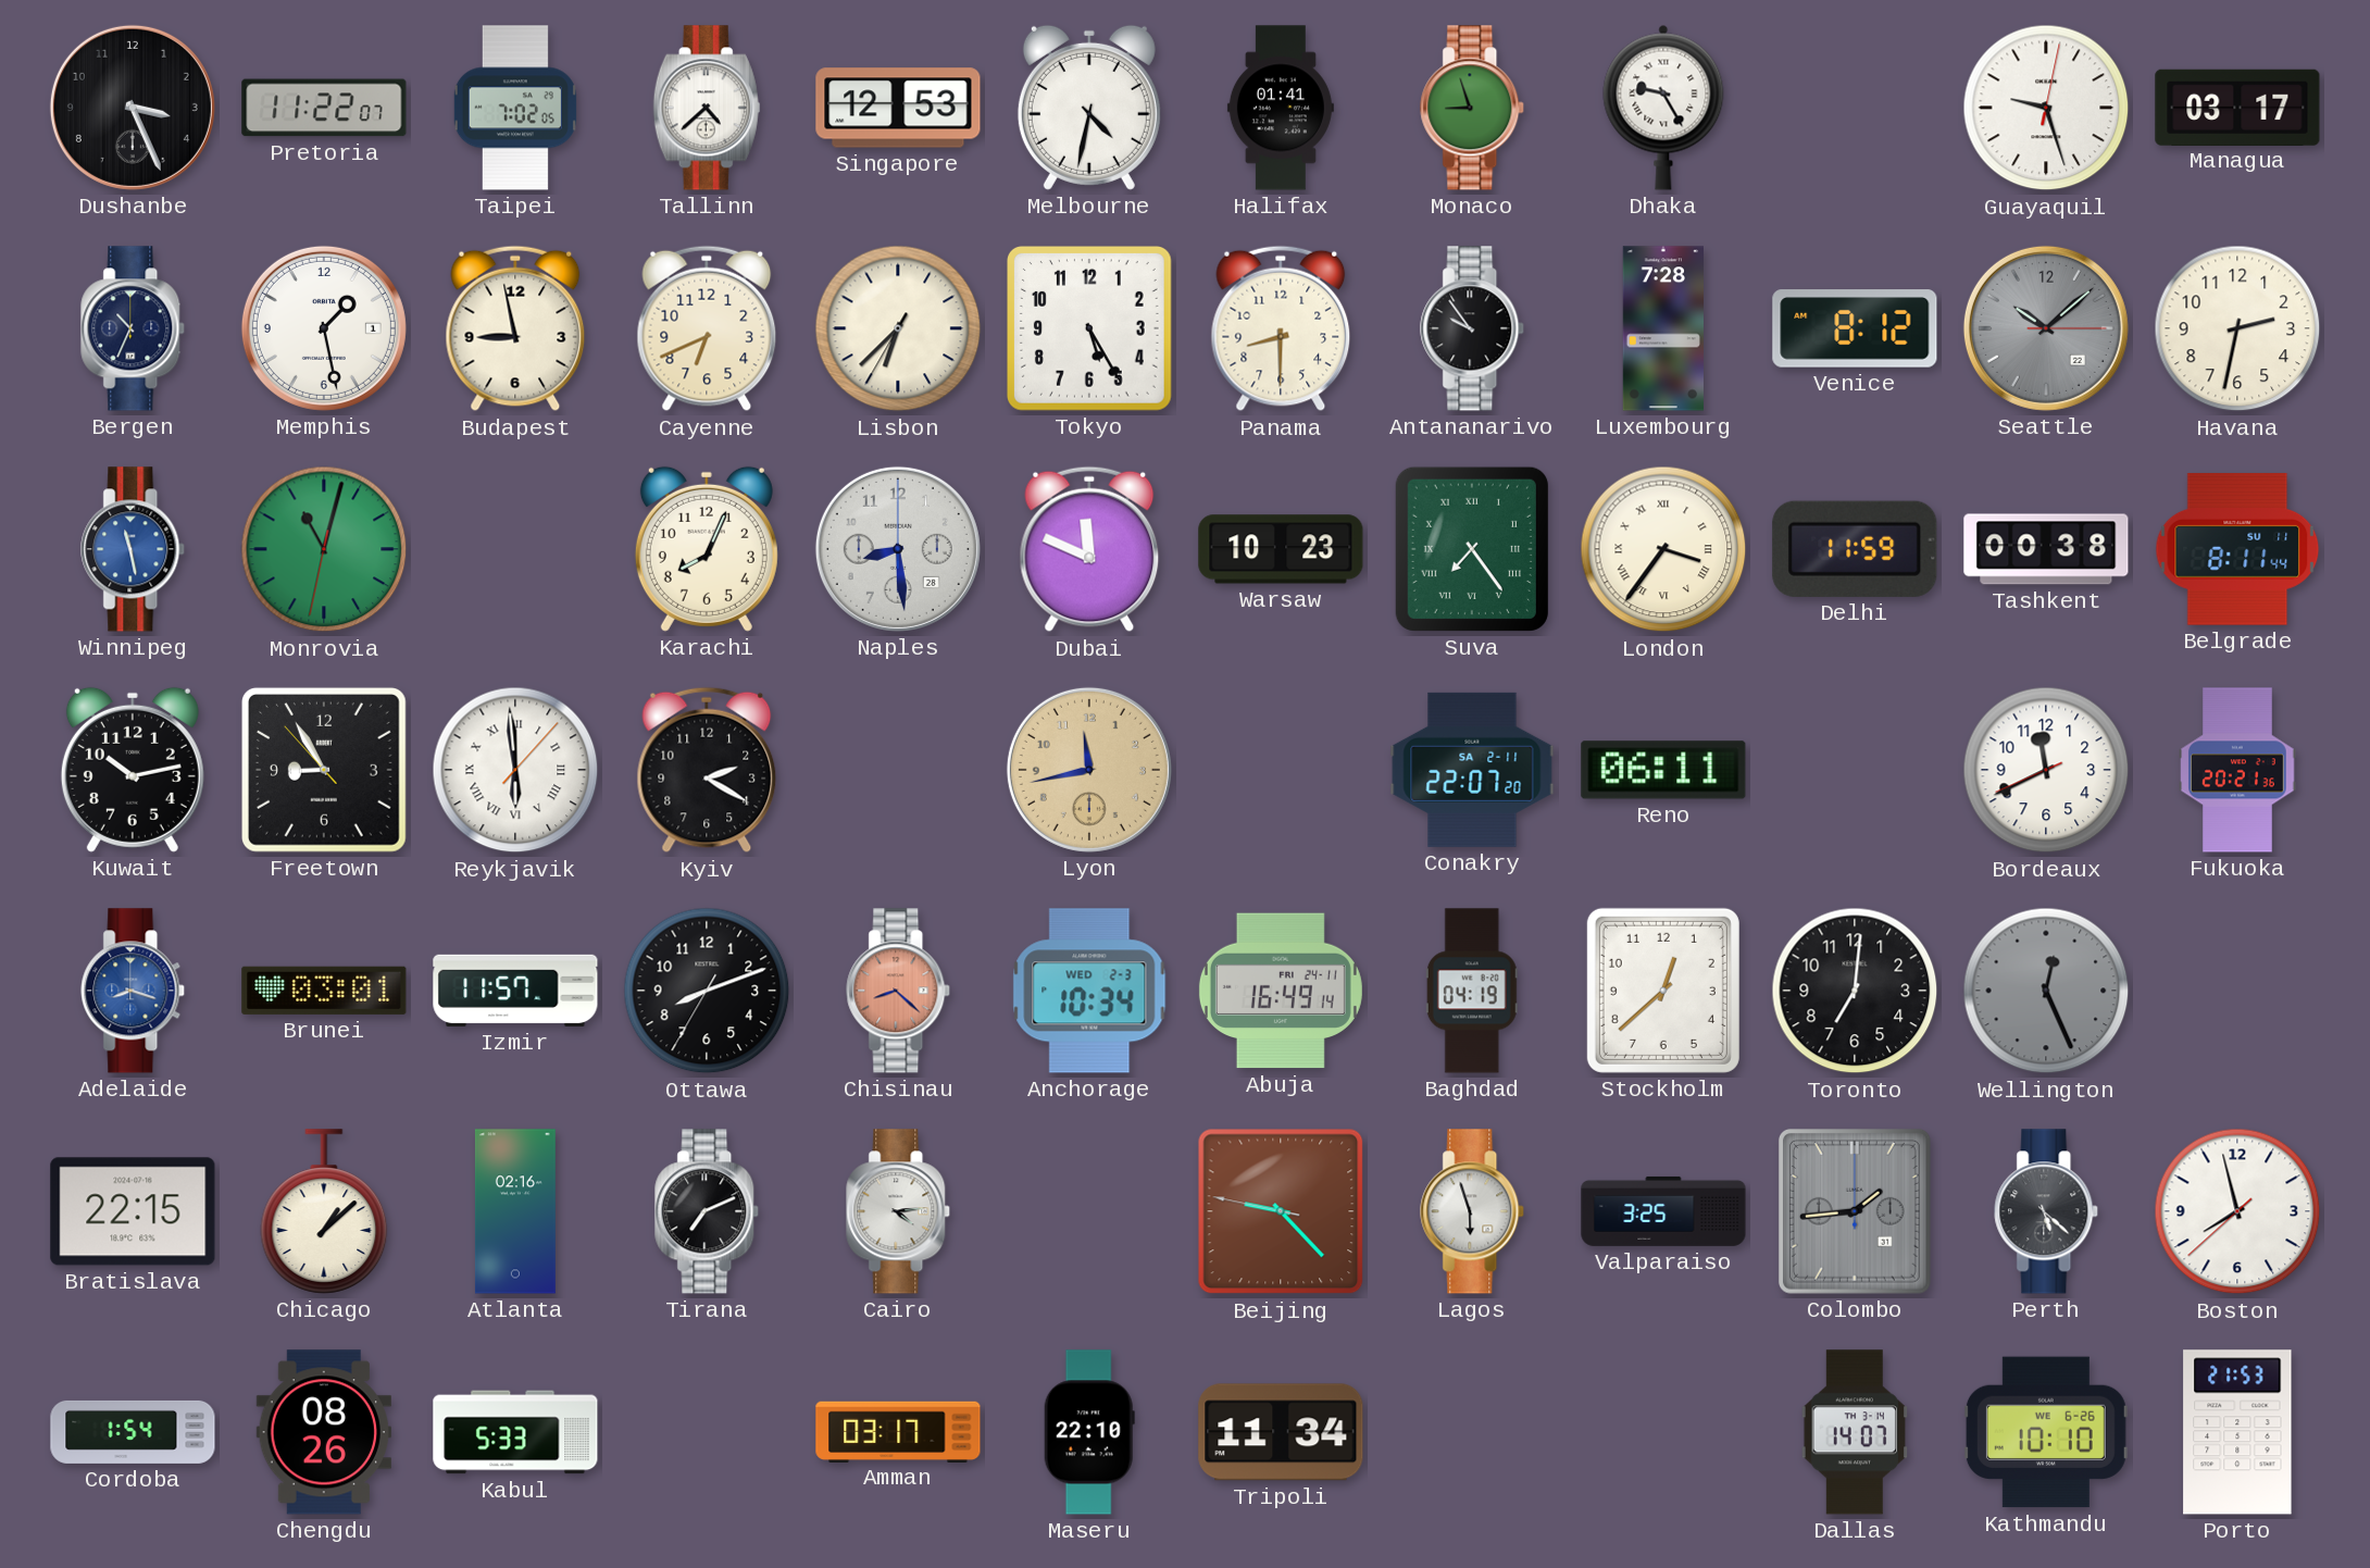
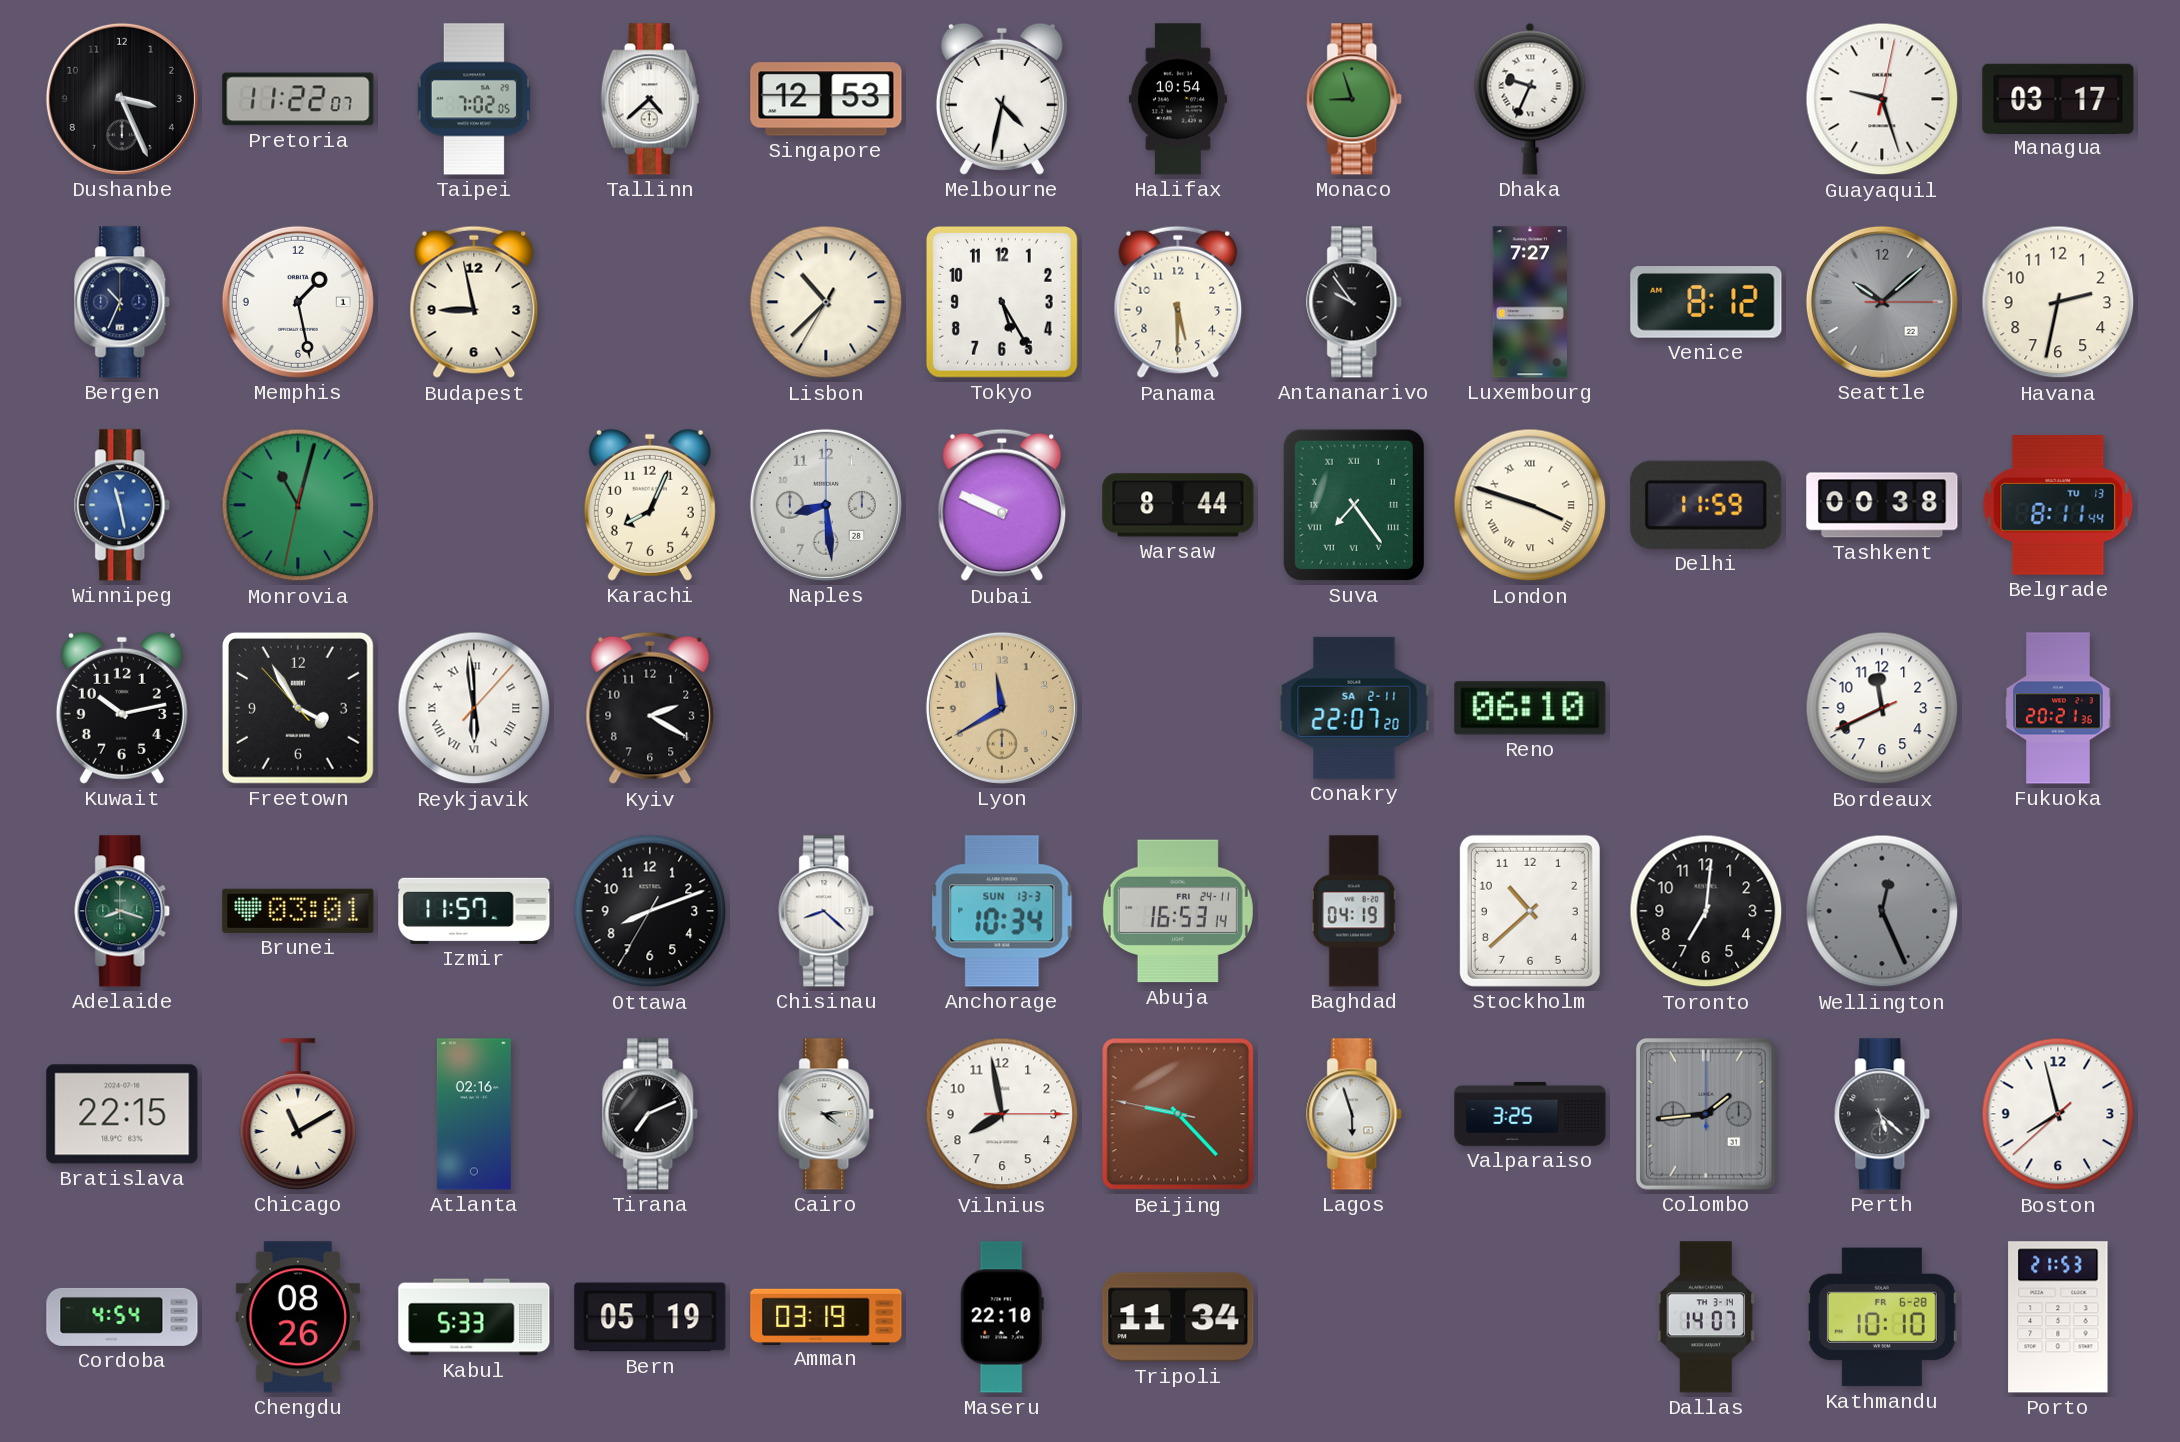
Halifax: 01:41 -> 10:54 (1178, 99)
Dhaka: 9:25 -> 9:34 (1530, 99)
Cayenne: 6:41 -> none (707, 328)
Lisbon: 6:37 -> 10:37 (826, 302)
Panama: 8:30 -> 5:30 (1178, 302)
Luxembourg: 7:28 -> 7:27 (1529, 302)
Dubai: 11:49 -> 9:49 (1002, 505)
Warsaw: 10:23 -> 8:44 (1178, 505)
London: 3:36 -> 3:48 (1530, 505)
Belgrade date: SU 11 -> TU 13 (2058, 505)
Freetown: 8:54 -> 3:54 (298, 708)
Lyon: 11:43 -> 11:40 (1002, 708)
Reno: 06:11 -> 06:10 (1530, 708)
Adelaide dial: blue -> green (123, 911)
Chisinau dial: salmon -> white (827, 911)
Anchorage date: WED 2-3 -> SUN 13-3 (1002, 911)
Abuja: 16:49 -> 16:53 (1178, 911)
Stockholm: 12:38 -> 10:38 (1530, 911)
Chicago: 1:08 -> 11:10 (298, 1114)
Vilnius: none -> 7:58 (1002, 1114)
Cordoba: 1:54 -> 4:54 (122, 1317)
Bern: none -> 05:19 (650, 1317)
Amman: 03:17 -> 03:19 (826, 1316)
Kathmandu date: WE 6-26 -> FR 6-28 (1882, 1317)
